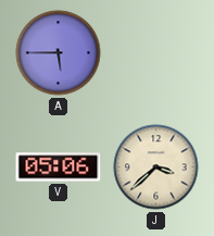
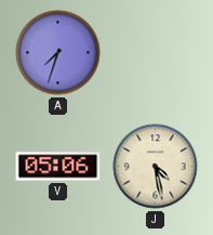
A: 5:45 -> 7:33 (58, 53)
J: 3:38 -> 4:28 (156, 167)
